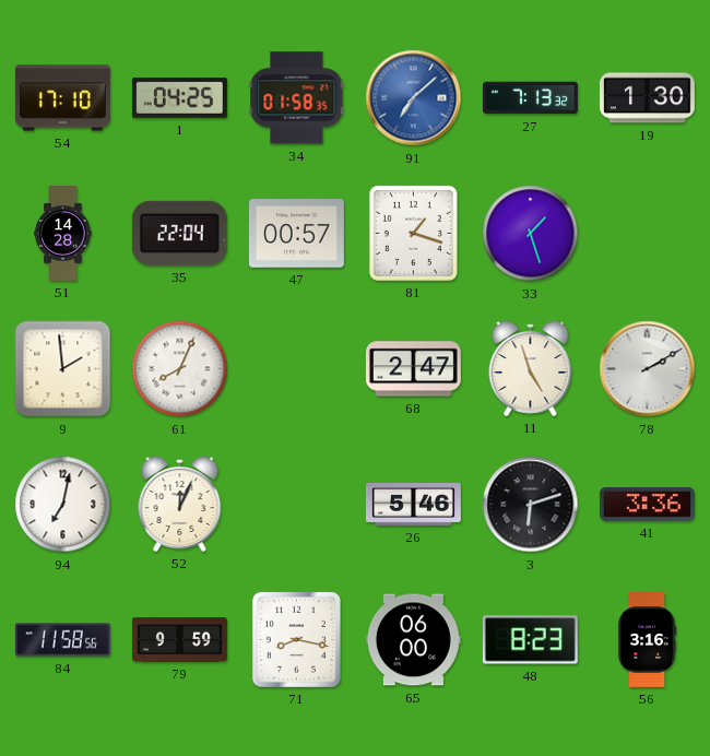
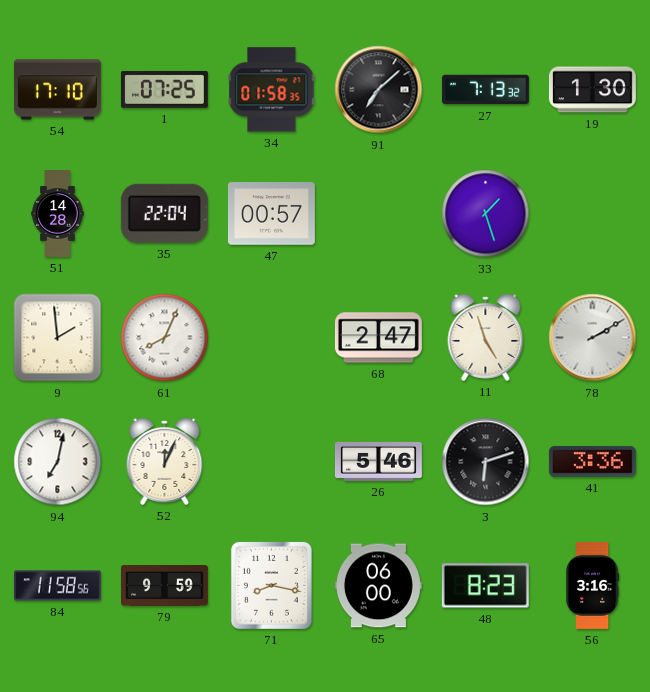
1: 04:25 -> 07:25 (164, 89)
91 dial: blue -> black (379, 90)
81: 1:18 -> none (413, 233)
